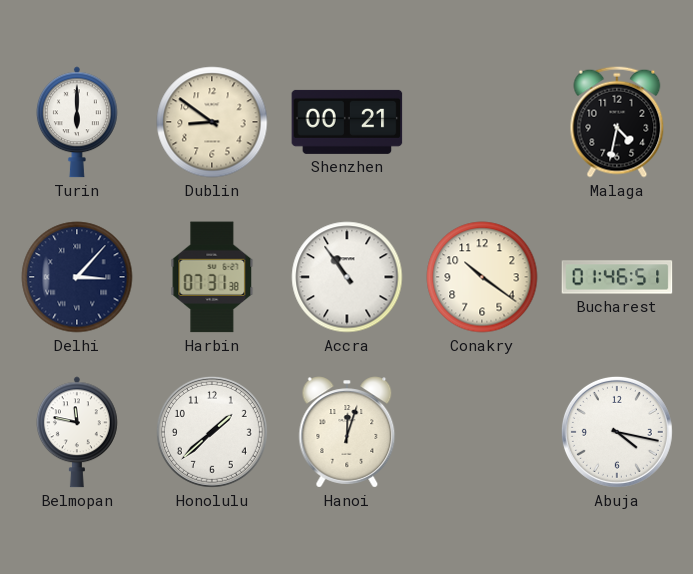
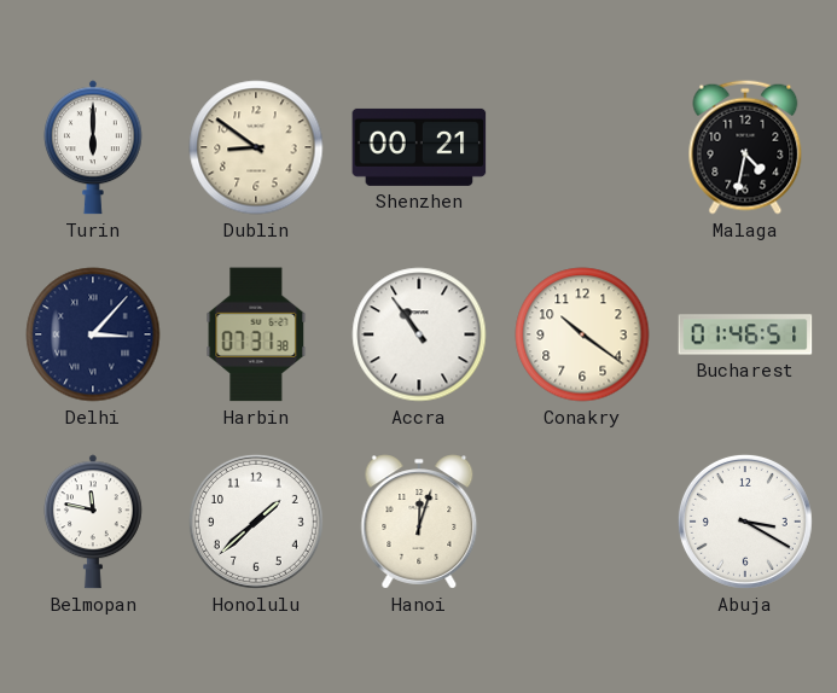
Abuja: 4:17 -> 3:20 (745, 522)
